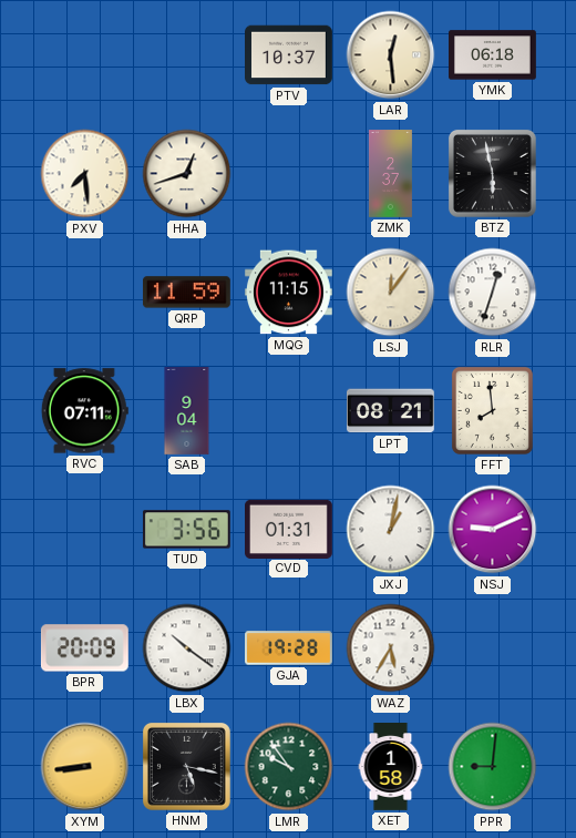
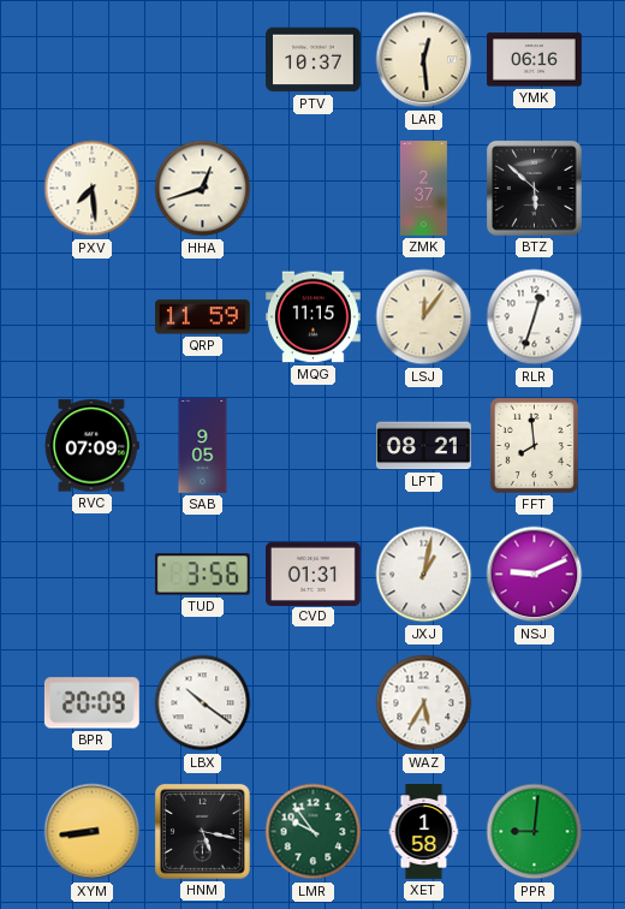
YMK: 06:18 -> 06:16 (535, 60)
BTZ: 5:58 -> 5:52 (534, 188)
RVC: 07:11 -> 07:09 (91, 446)
SAB: 9:04 -> 9:05 (203, 446)
GJA: 19:28 -> none (289, 648)
